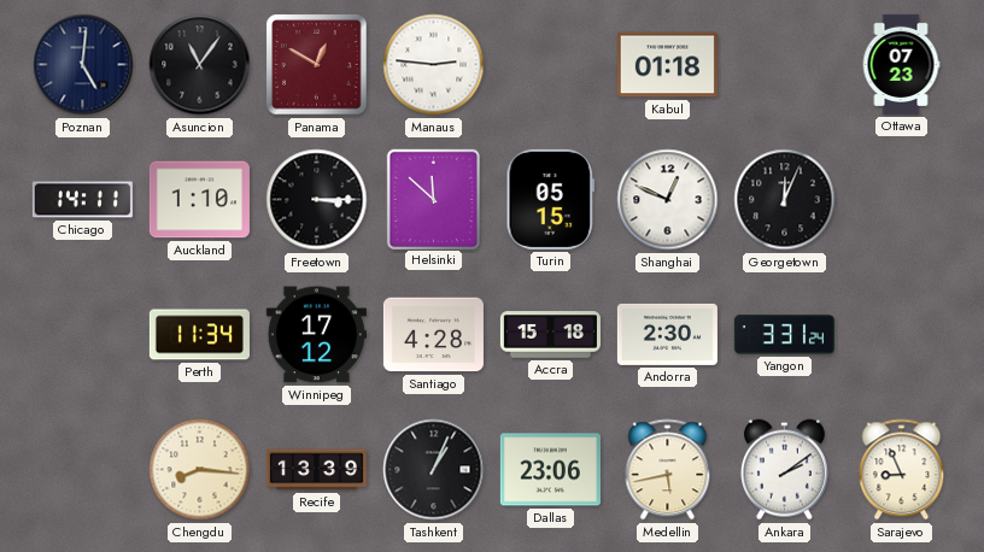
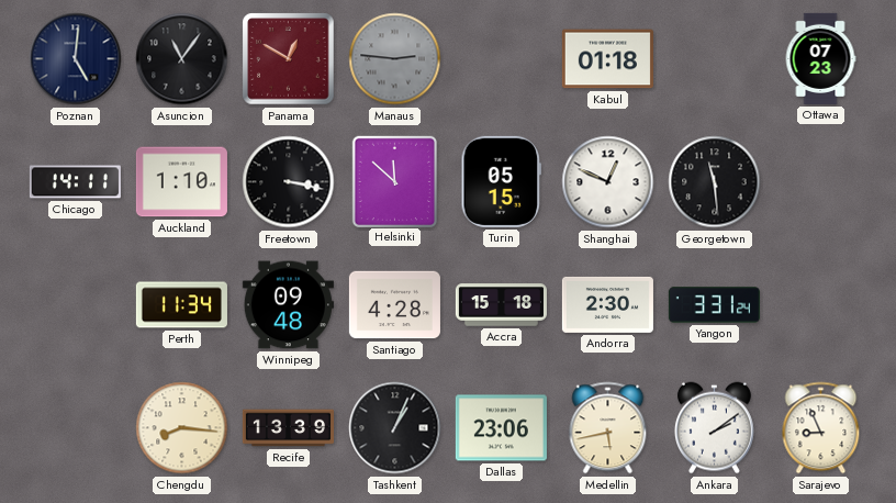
Manaus dial: white -> grey (395, 59)
Freetown: 3:15 -> 3:17 (289, 182)
Georgetown: 12:04 -> 11:29 (715, 182)
Winnipeg: 17:12 -> 09:48 (288, 305)
